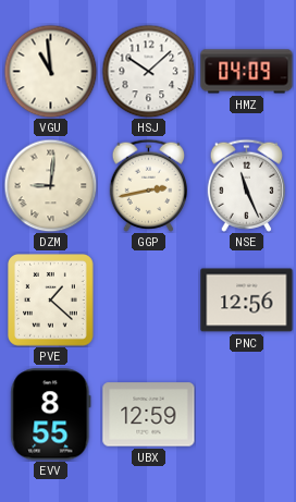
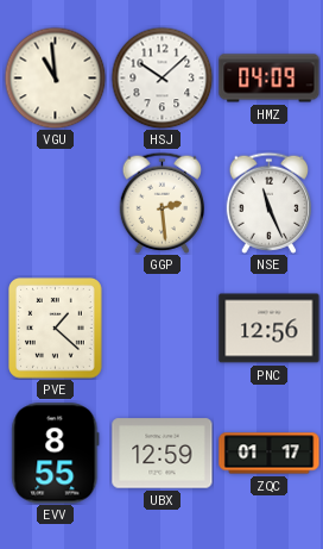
DZM: 9:01 -> none (50, 185)
GGP: 2:43 -> 2:29 (161, 202)
ZQC: none -> 01:17 (270, 454)
